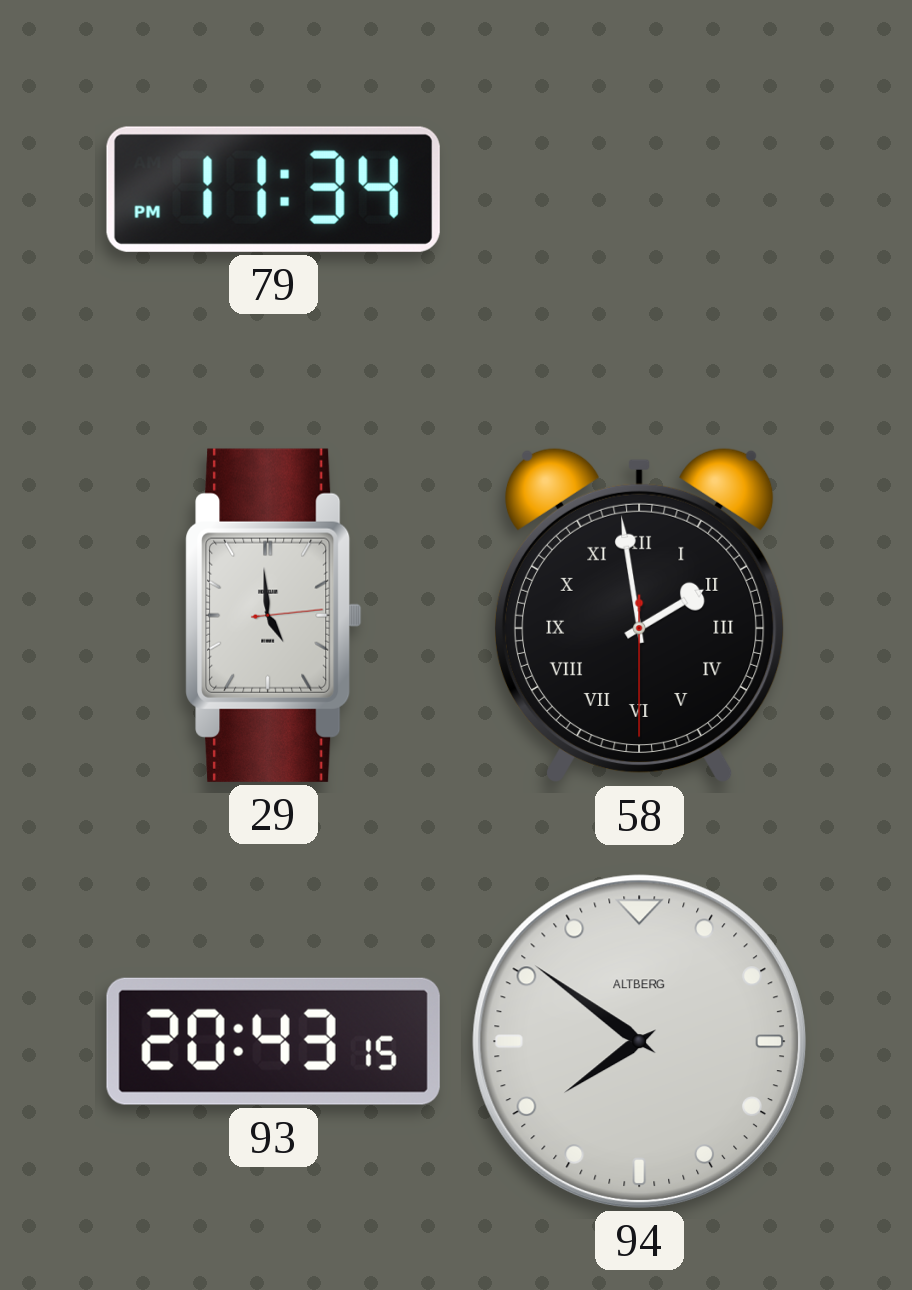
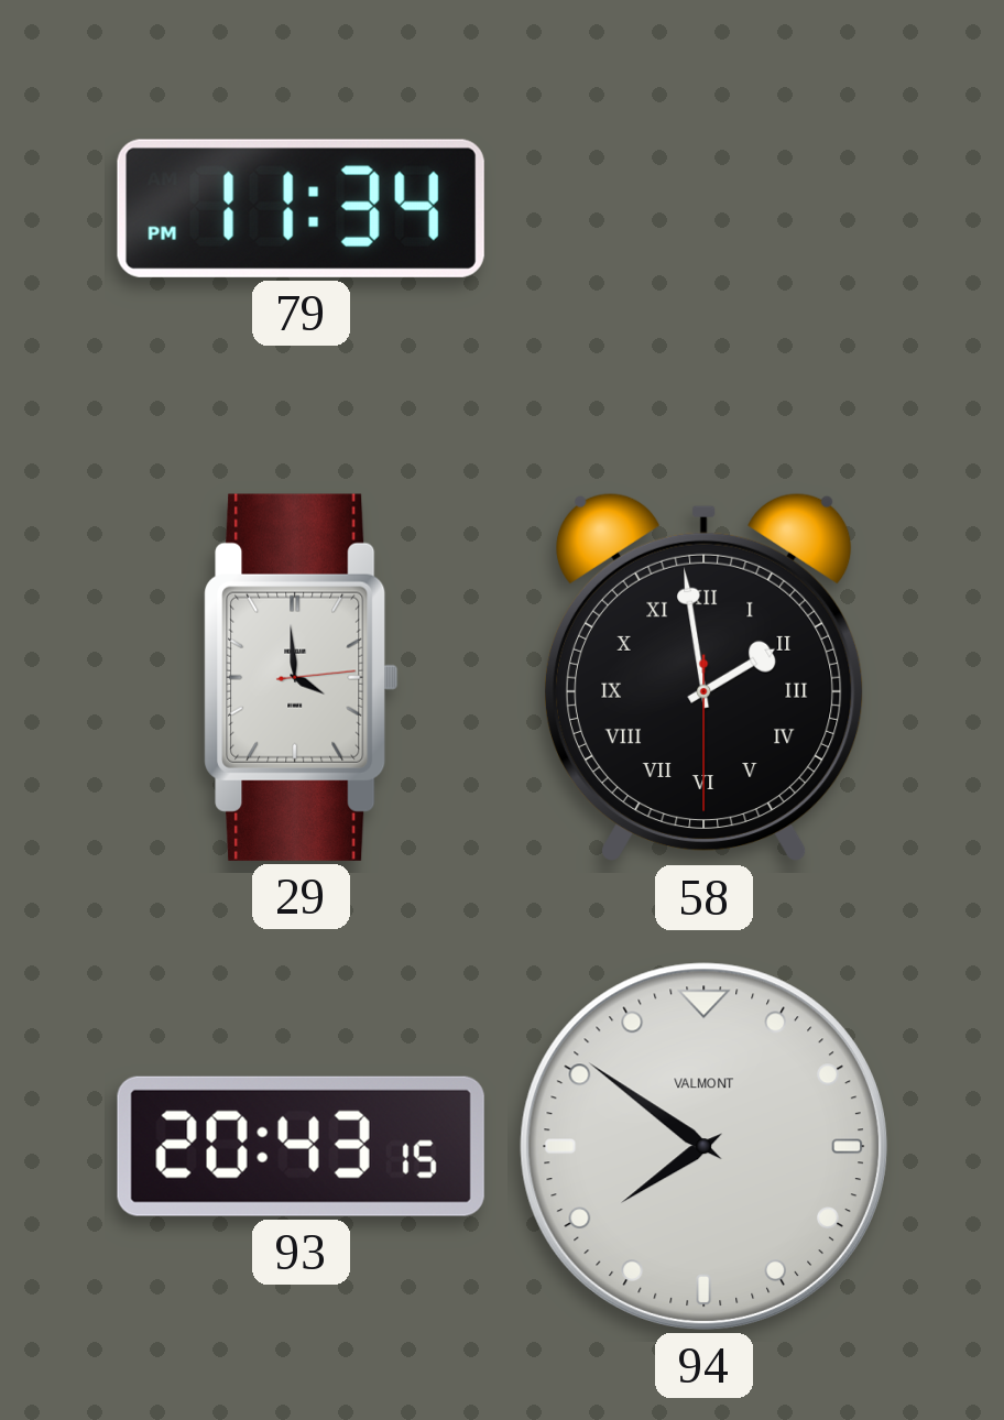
29: 4:59 -> 3:59 (302, 677)
94 brand: ALTBERG -> VALMONT (703, 1146)
